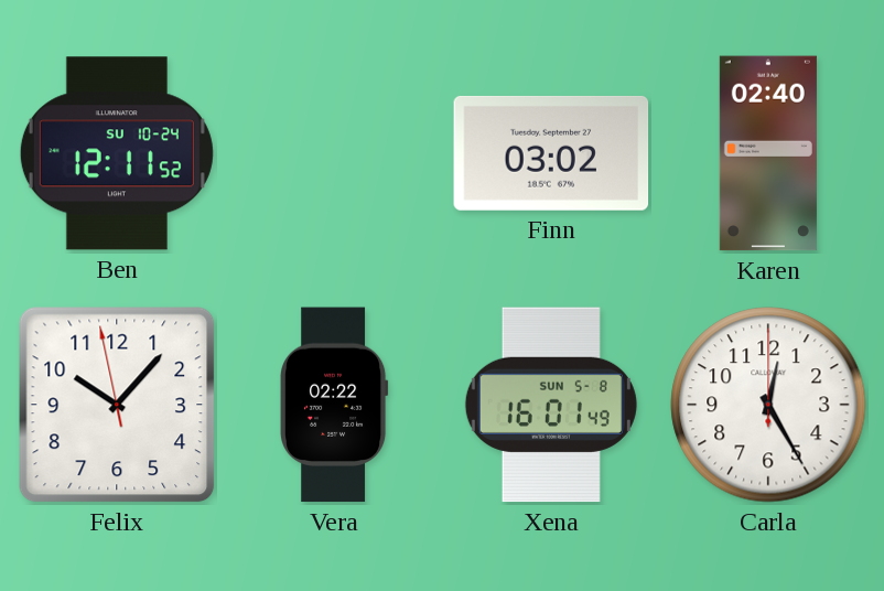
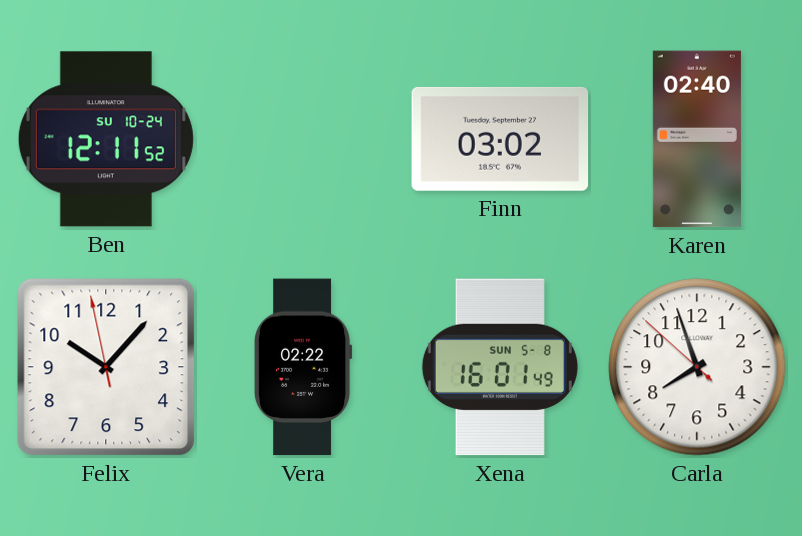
Carla: 12:25 -> 7:56 (697, 367)
